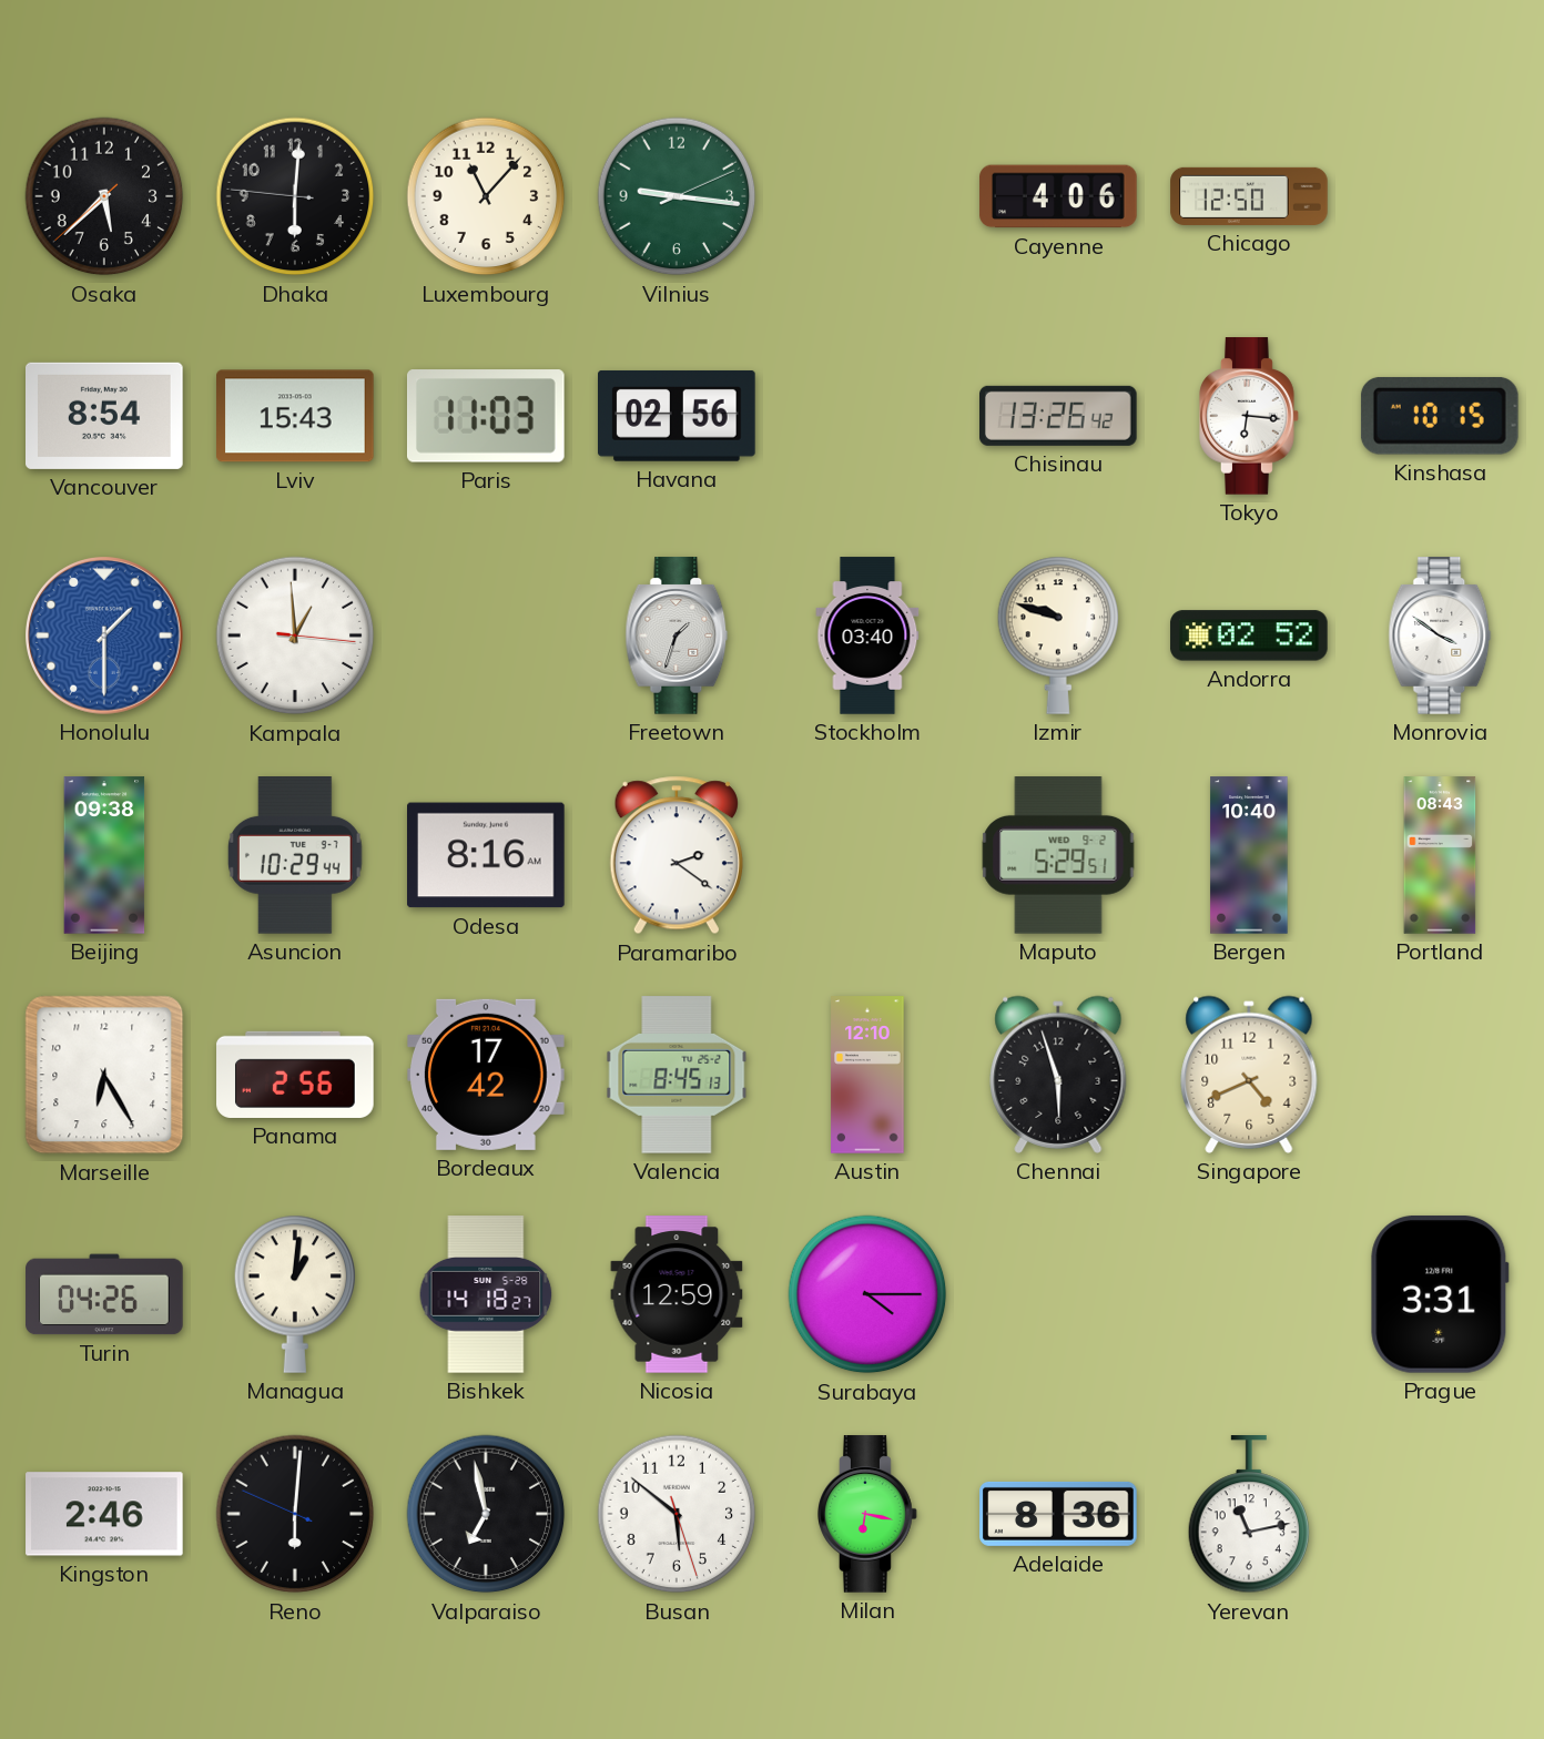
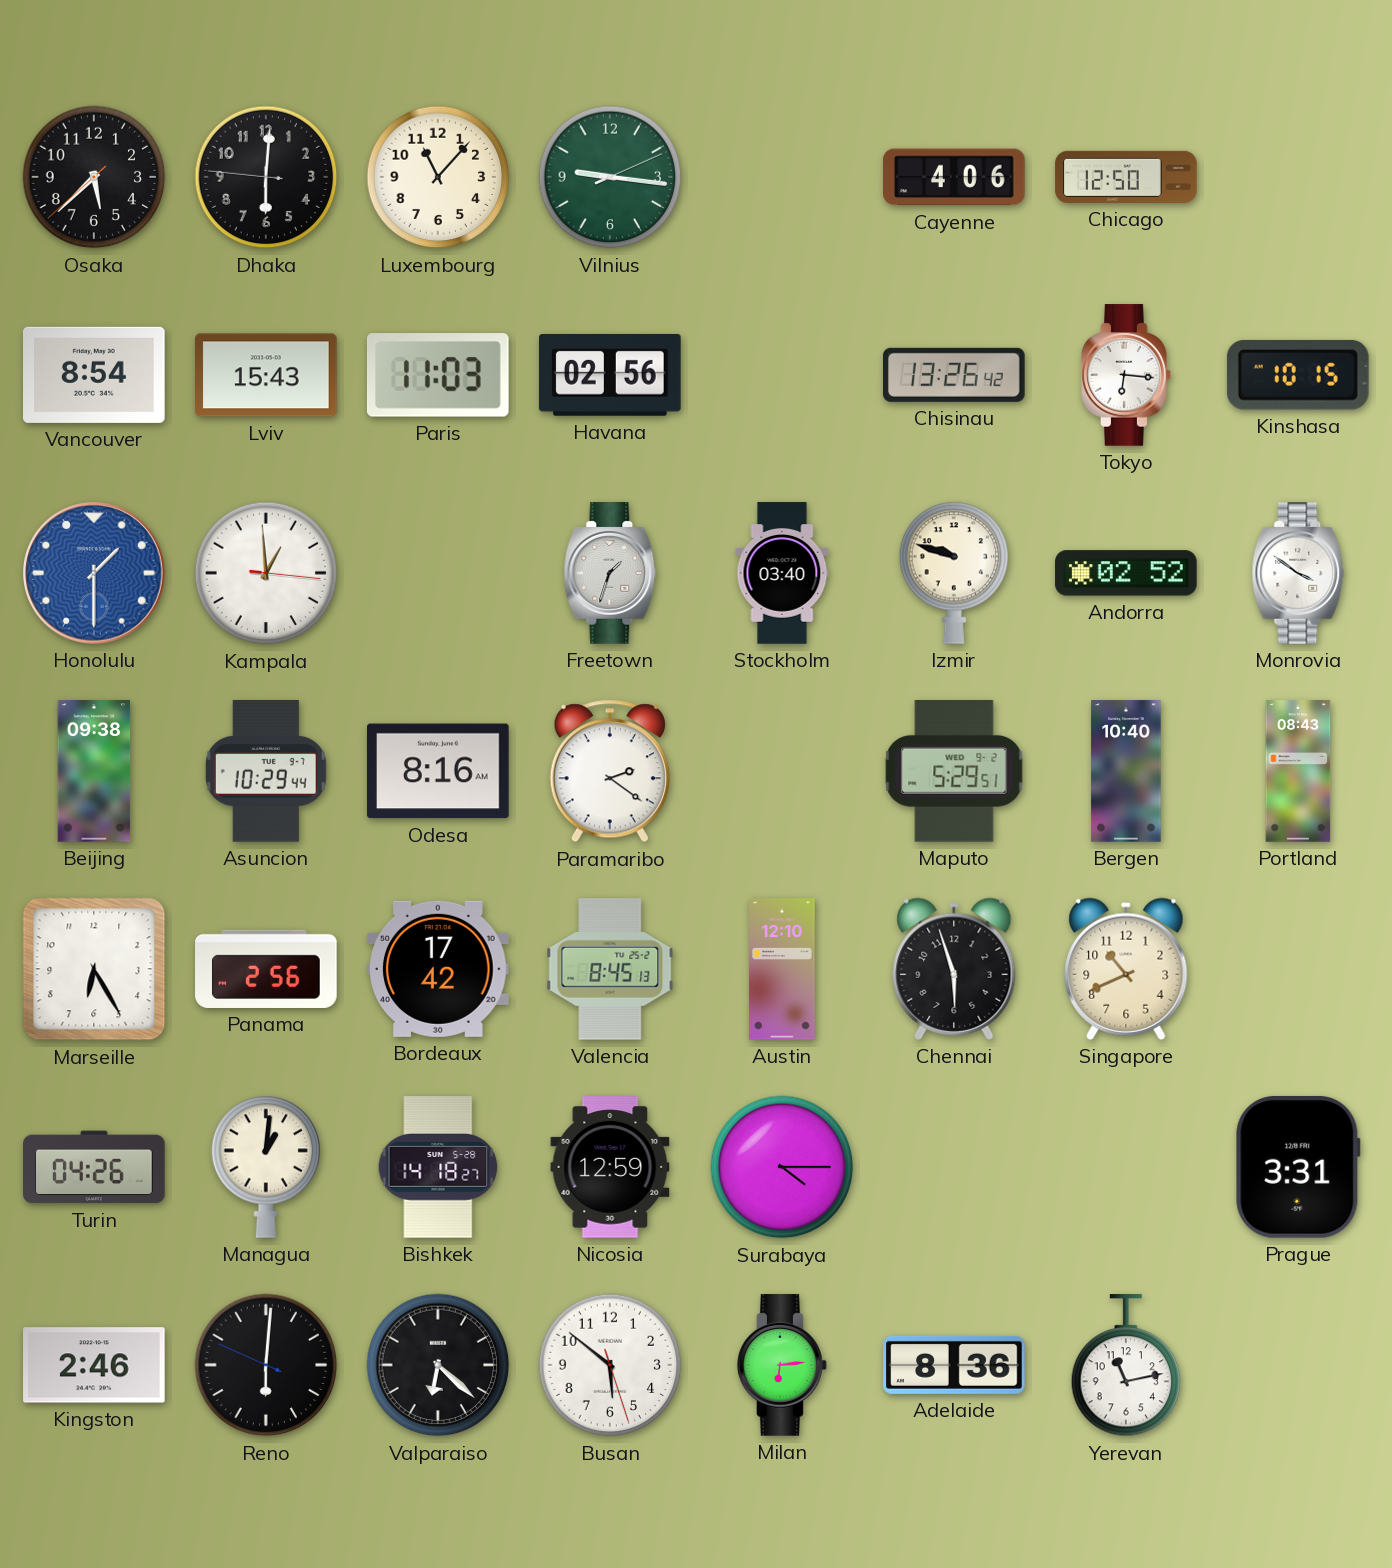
Singapore: 4:41 -> 10:41 (1126, 969)
Valparaiso: 6:58 -> 6:22 (438, 1365)
Milan: 6:17 -> 6:14 (782, 1365)
